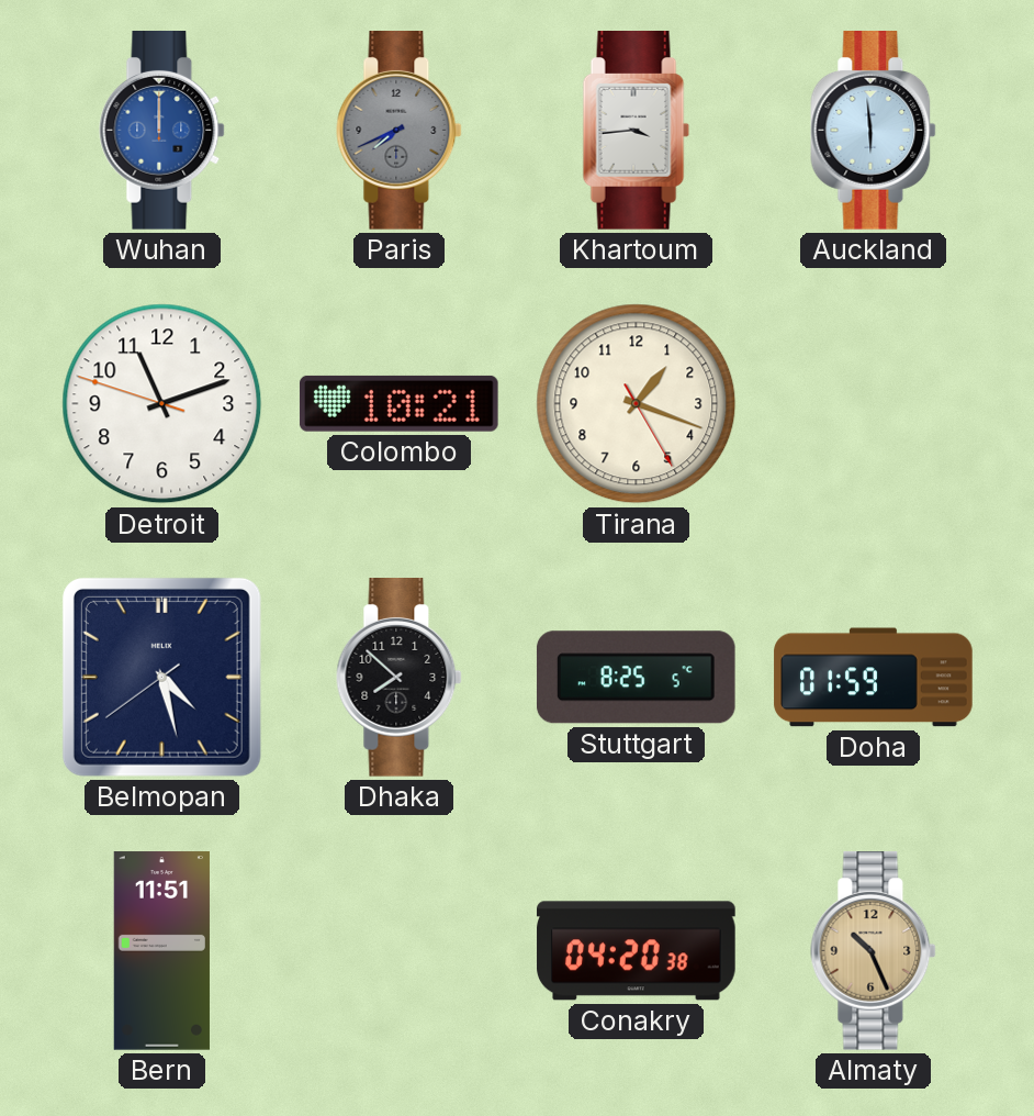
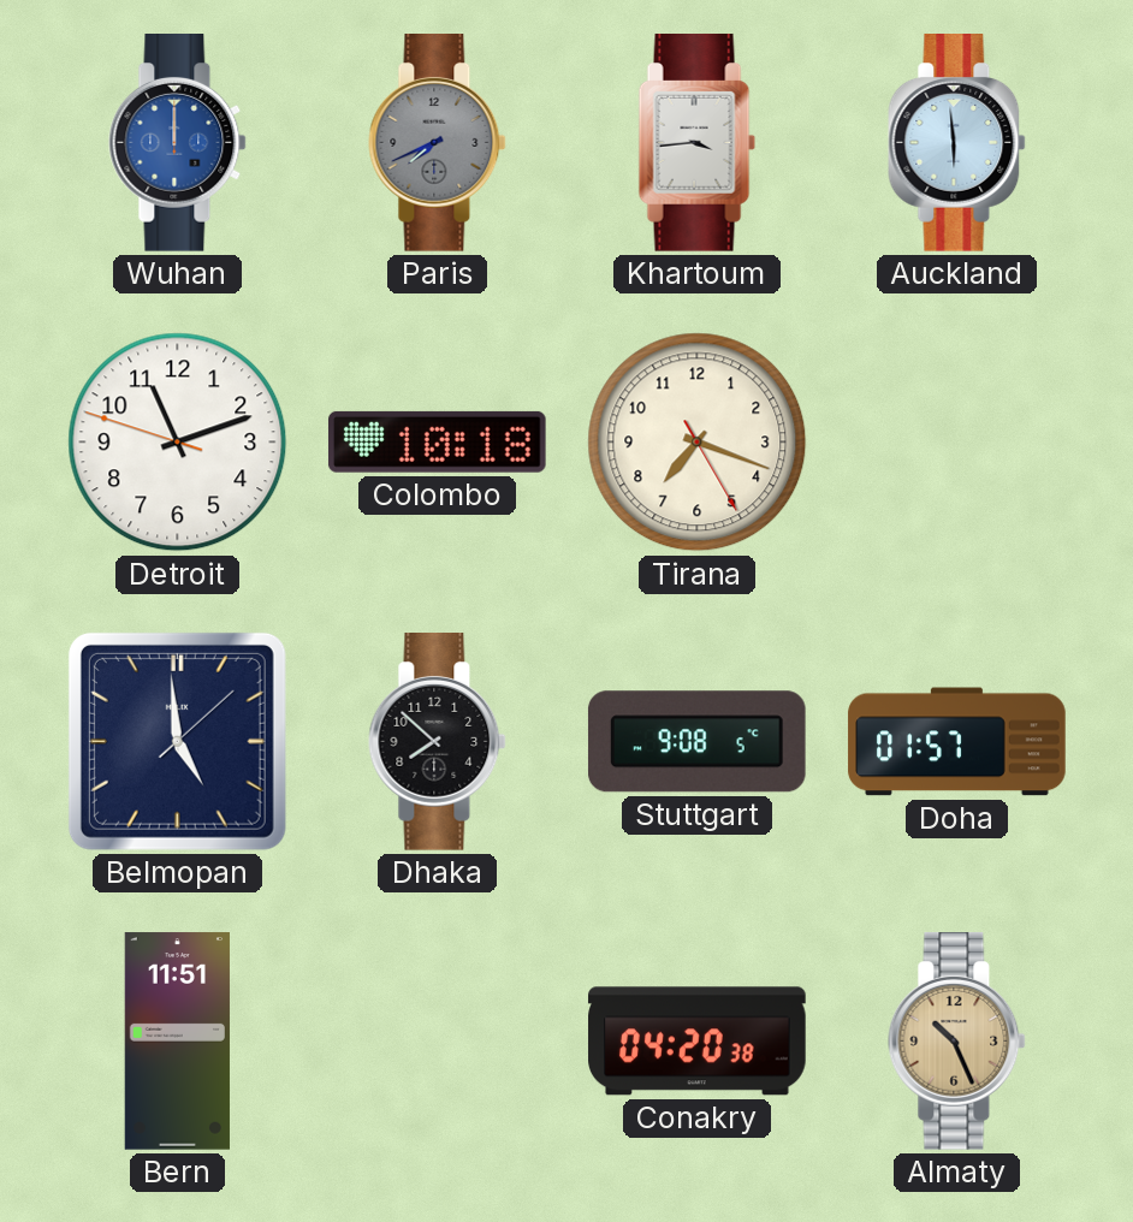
Colombo: 10:21 -> 10:18 (437, 441)
Tirana: 1:18 -> 7:18 (698, 443)
Belmopan: 4:27 -> 4:59 (177, 741)
Stuttgart: 8:25 -> 9:08 (696, 742)
Doha: 01:59 -> 01:57 (957, 742)
